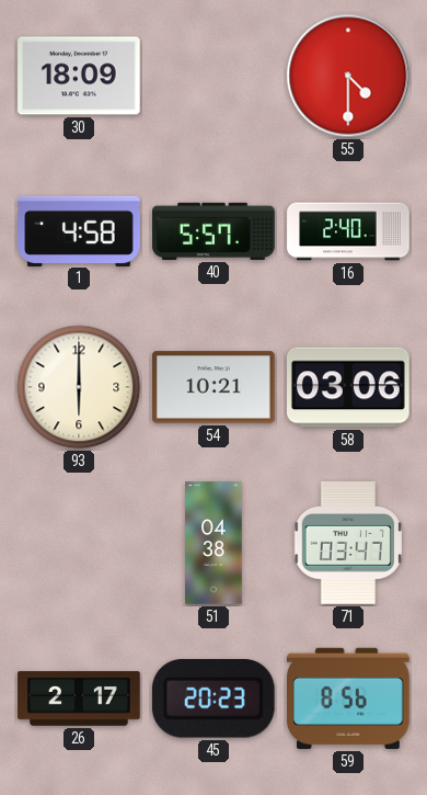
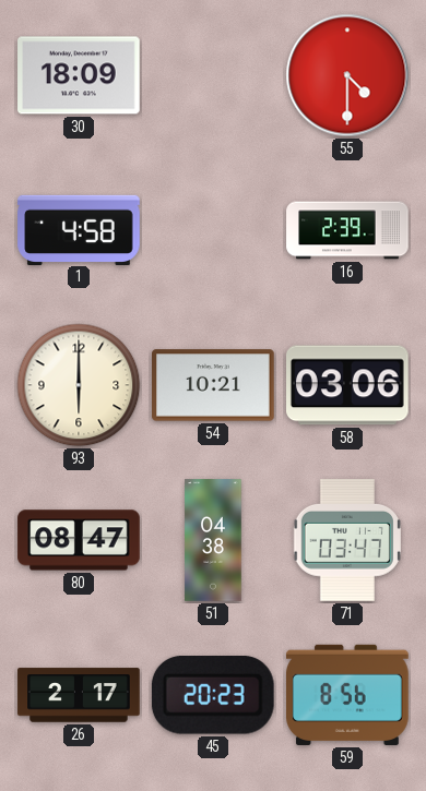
40: 5:57 -> none (214, 231)
16: 2:40 -> 2:39 (347, 230)
80: none -> 08:47 (79, 540)
